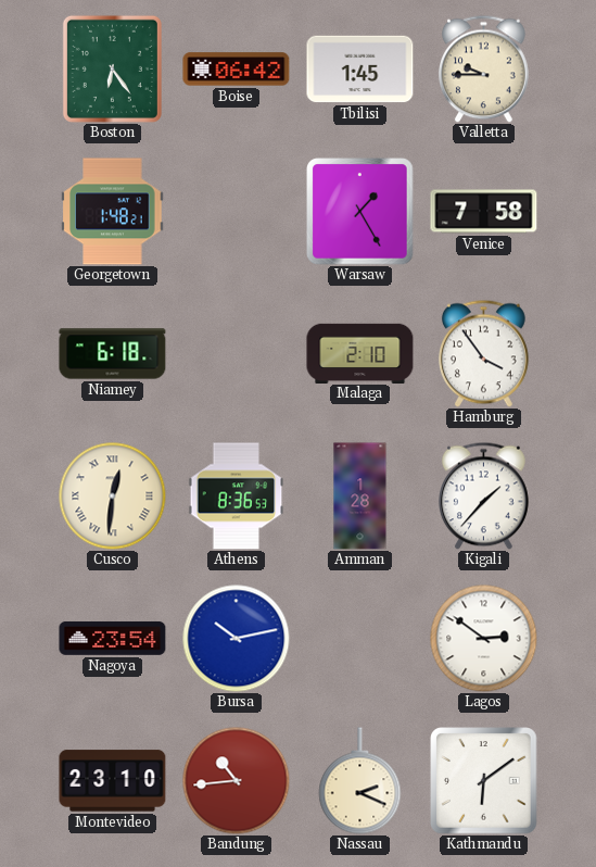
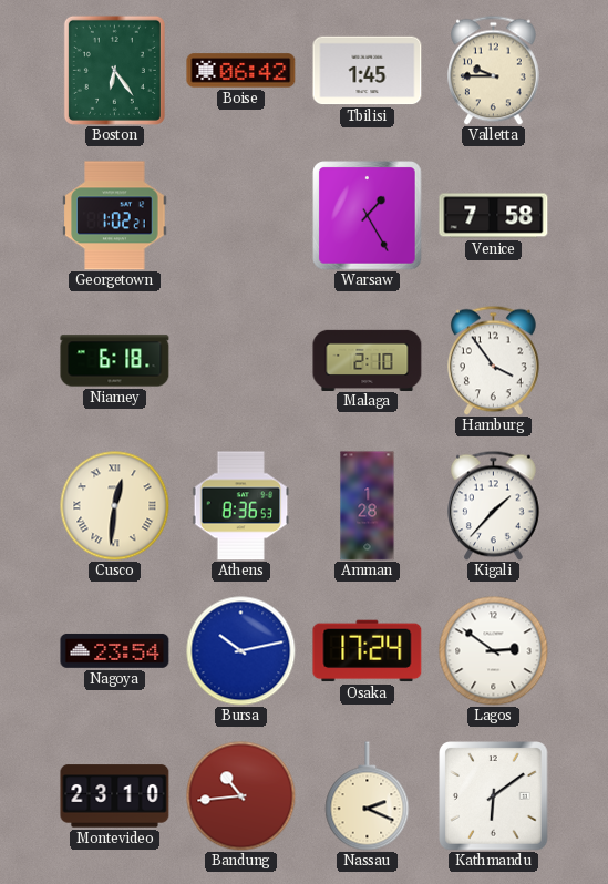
Georgetown: 1:48 -> 1:02 (115, 216)
Osaka: none -> 17:24 (368, 651)
